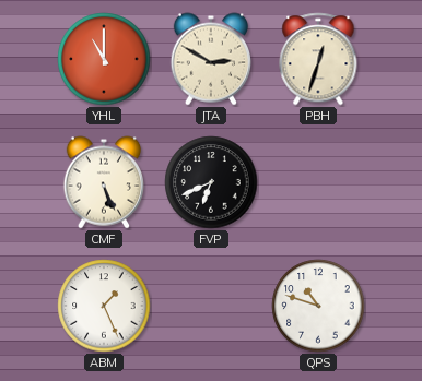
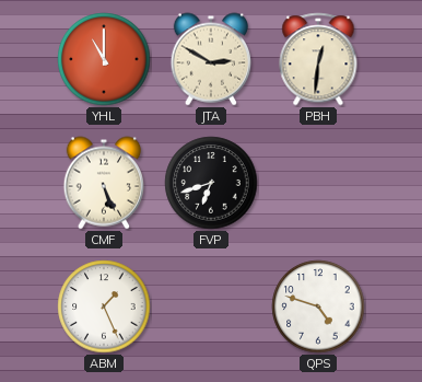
PBH: 12:33 -> 12:31 (318, 59)
FVP: 6:41 -> 6:42 (211, 183)
QPS: 10:48 -> 4:48 (318, 306)
